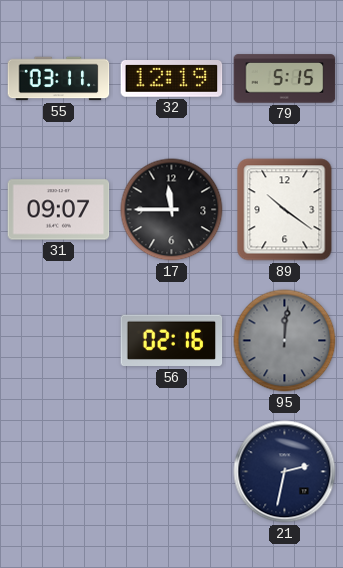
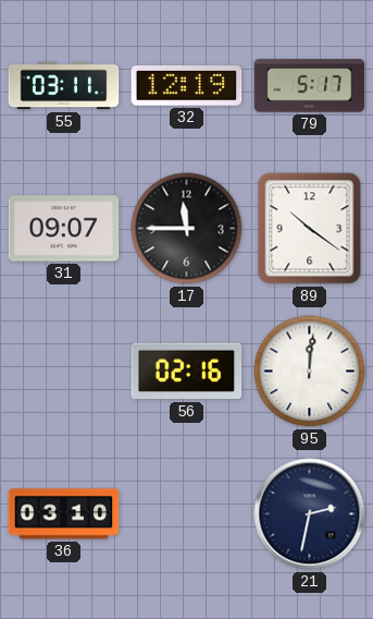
79: 5:15 -> 5:17 (310, 86)
95 dial: grey -> white (310, 372)
36: none -> 03:10 (64, 514)
